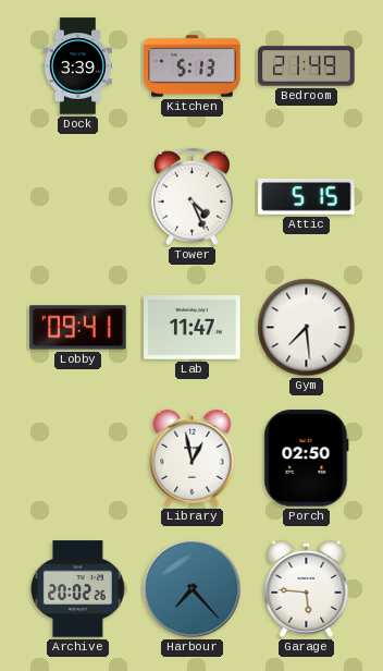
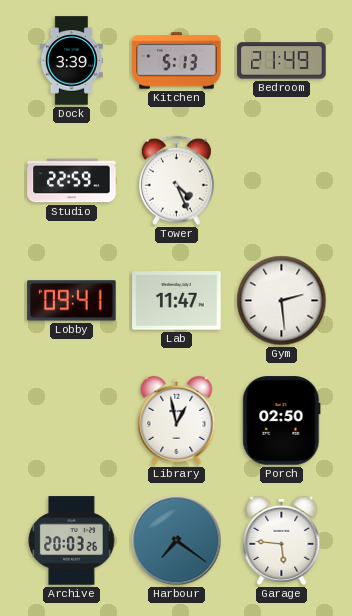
Studio: none -> 22:59 (72, 181)
Attic: 5:15 -> none (307, 197)
Gym: 7:29 -> 2:29 (282, 301)
Archive: 20:02 -> 20:03 (72, 541)
Harbour: 7:23 -> 7:21 (177, 541)
